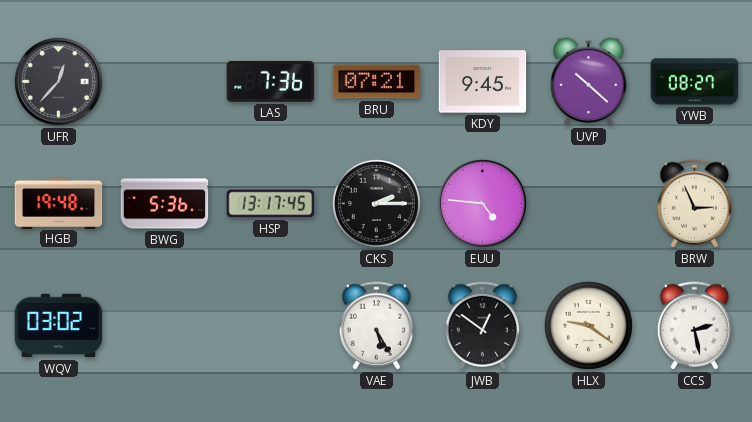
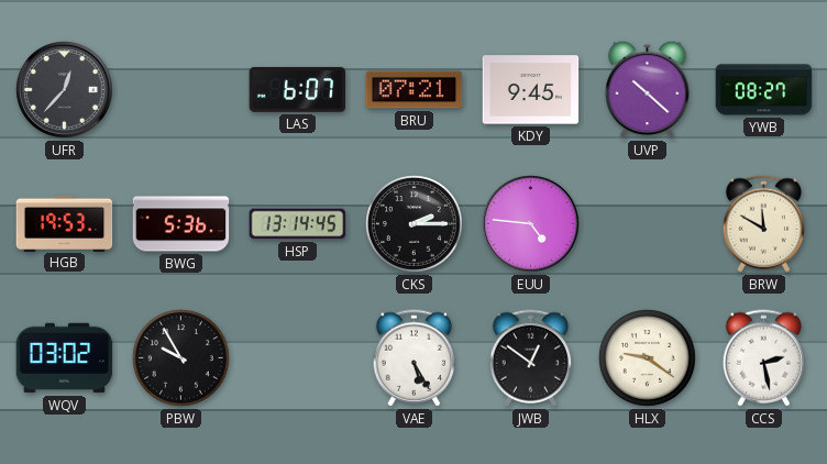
LAS: 7:36 -> 6:07 (298, 89)
HGB: 19:48 -> 19:53 (65, 223)
HSP: 13:17 -> 13:14 (298, 224)
BRW: 2:56 -> 11:50 (763, 224)
PBW: none -> 9:55 (181, 358)
